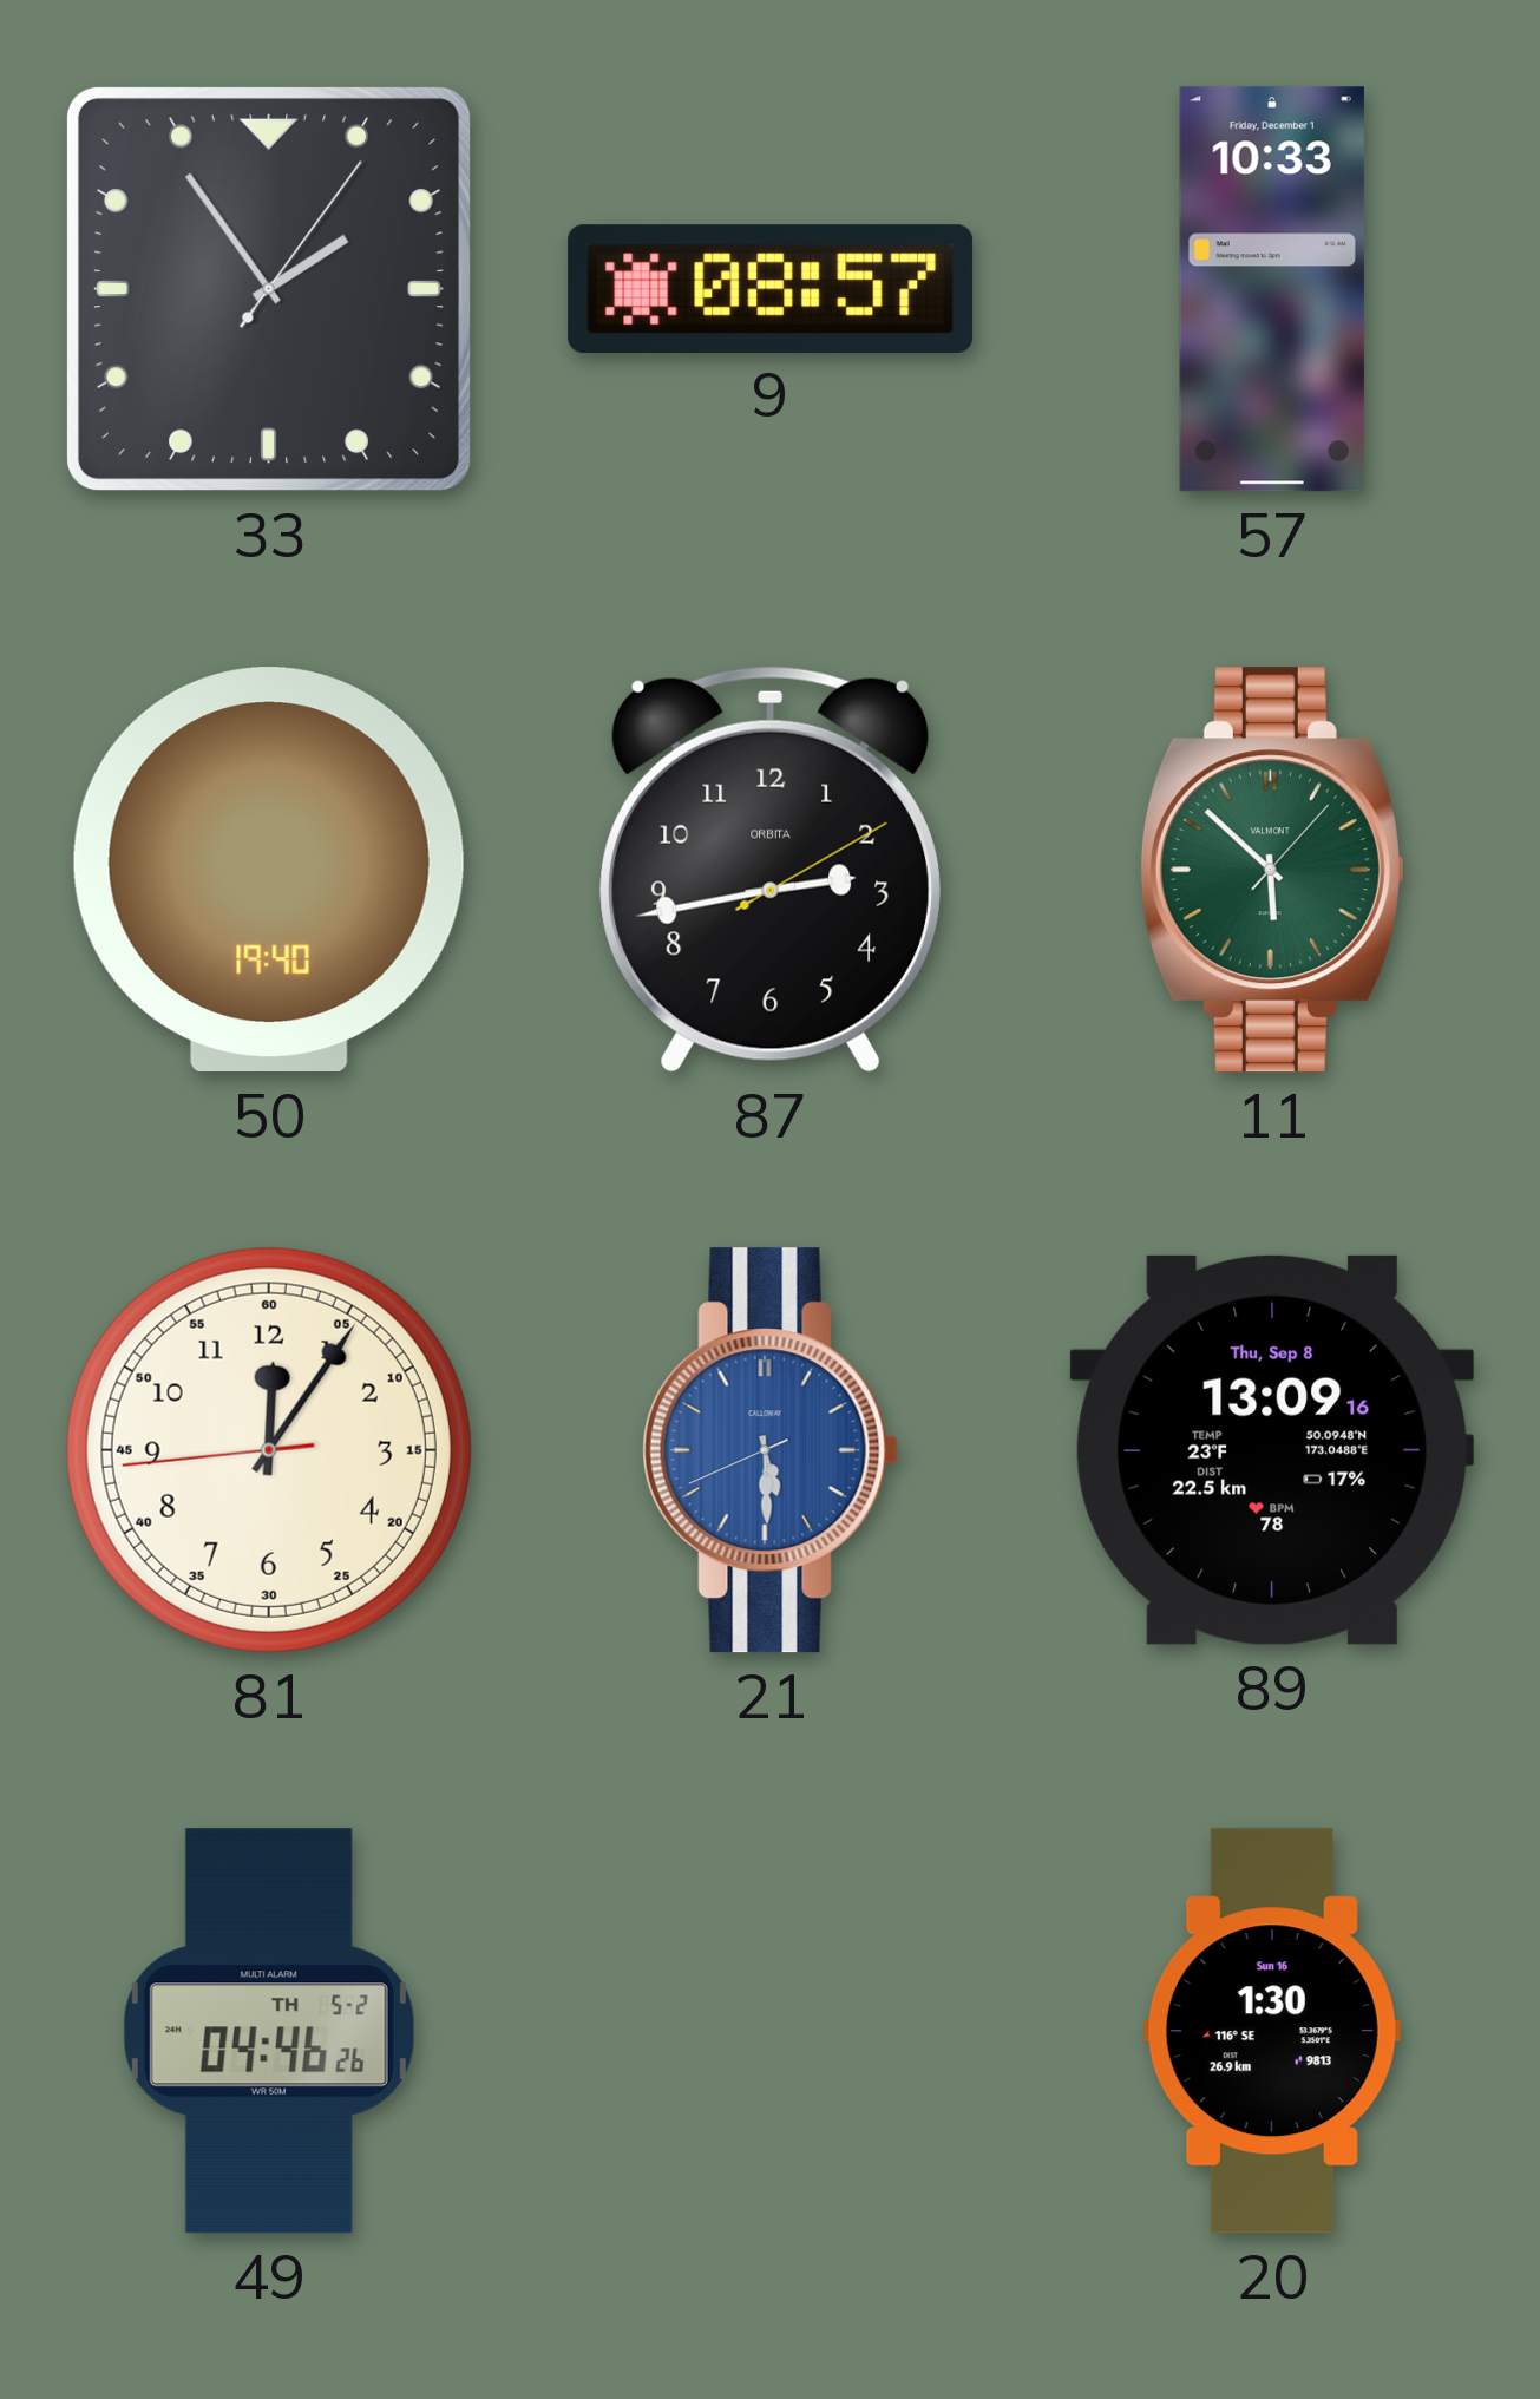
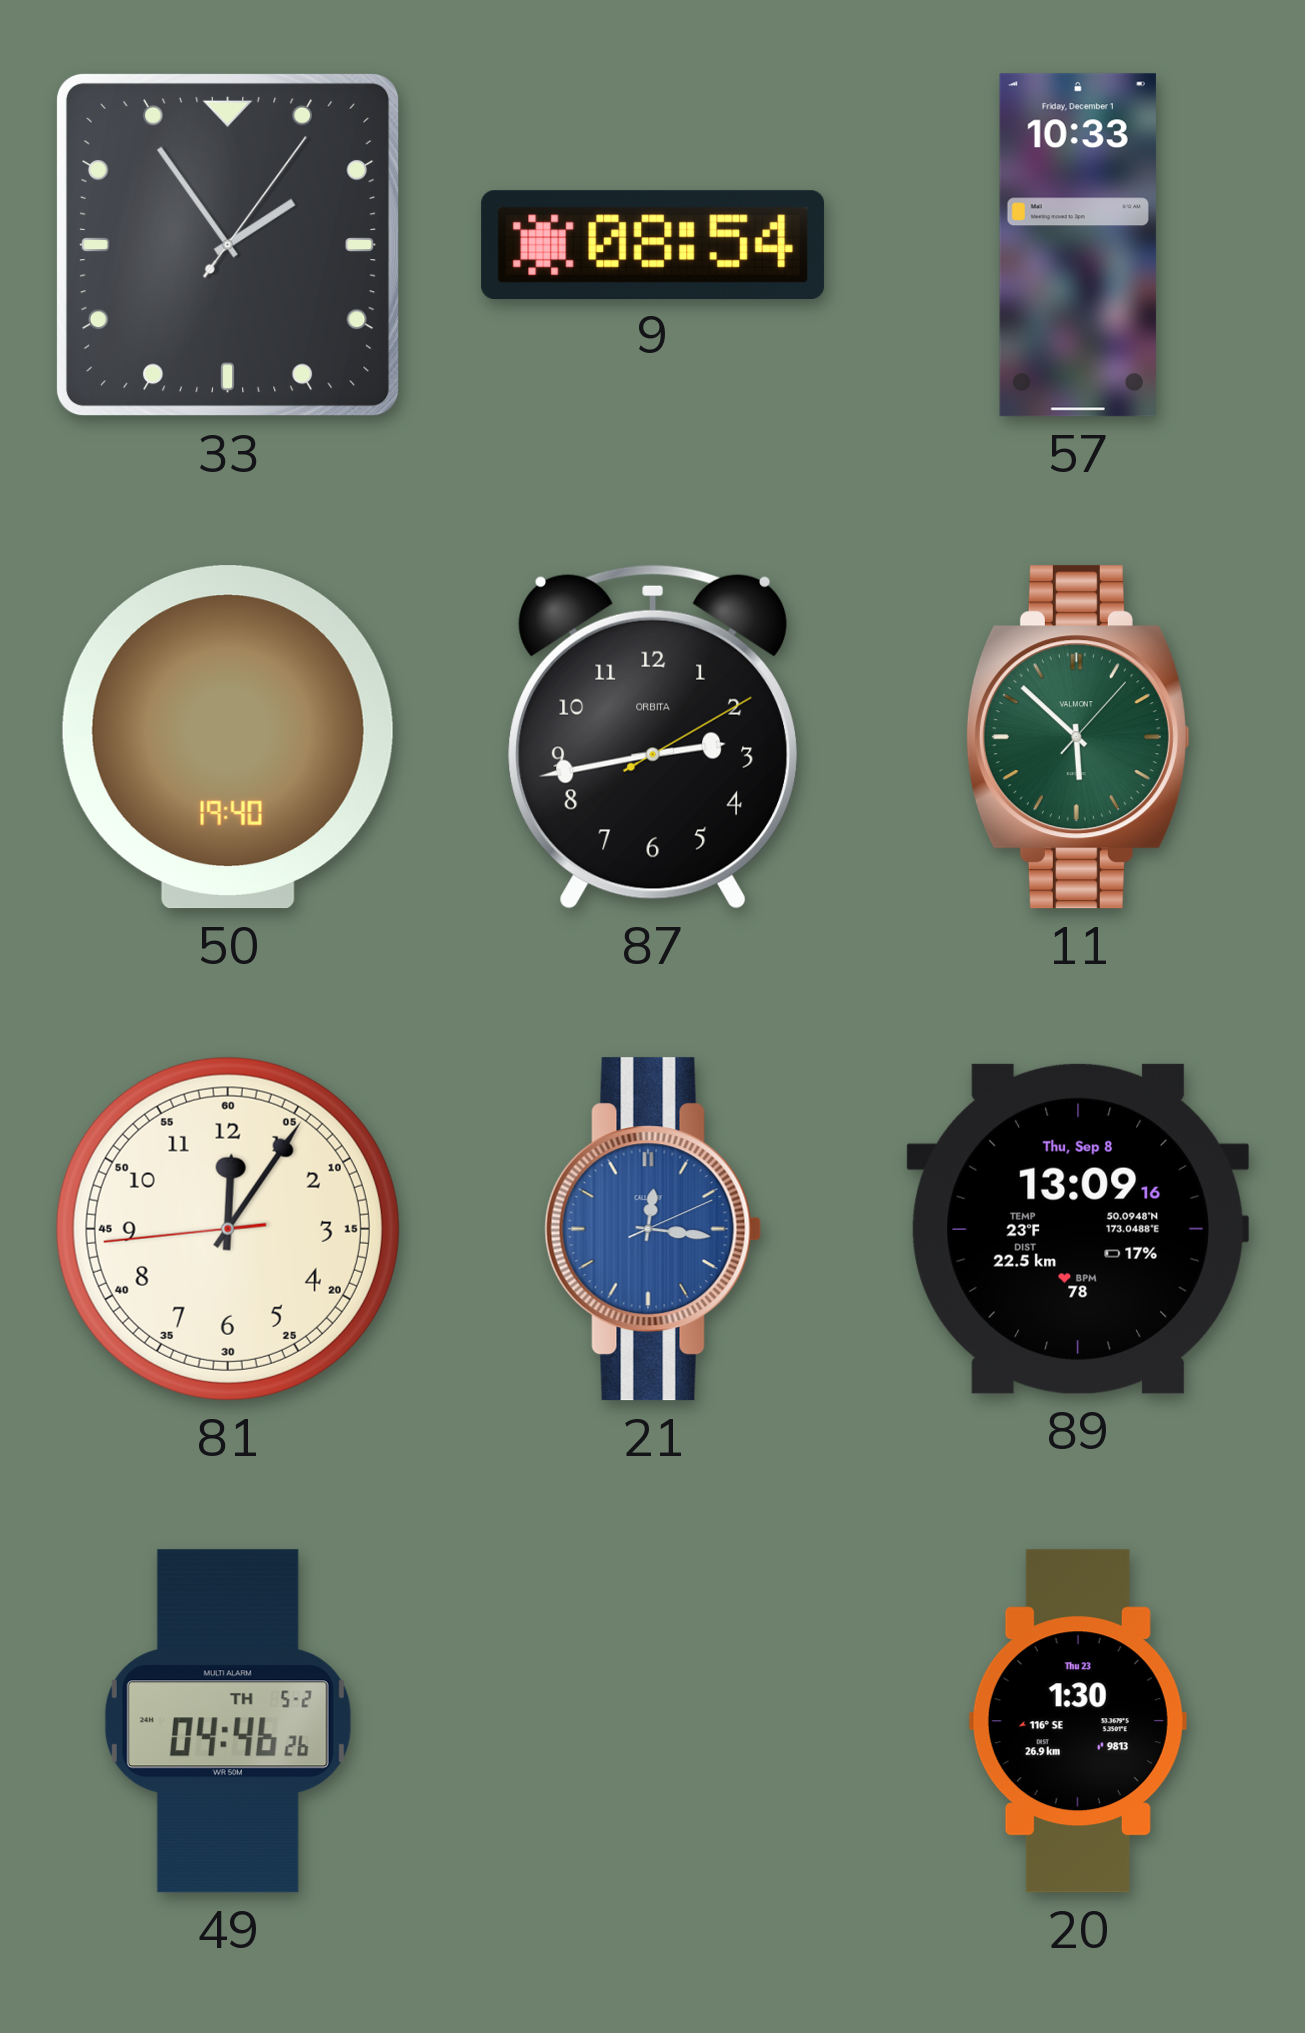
9: 08:57 -> 08:54 (653, 244)
21: 5:29 -> 12:16 (653, 1229)
20 date: Sun 16 -> Thu 23 (1078, 1721)
